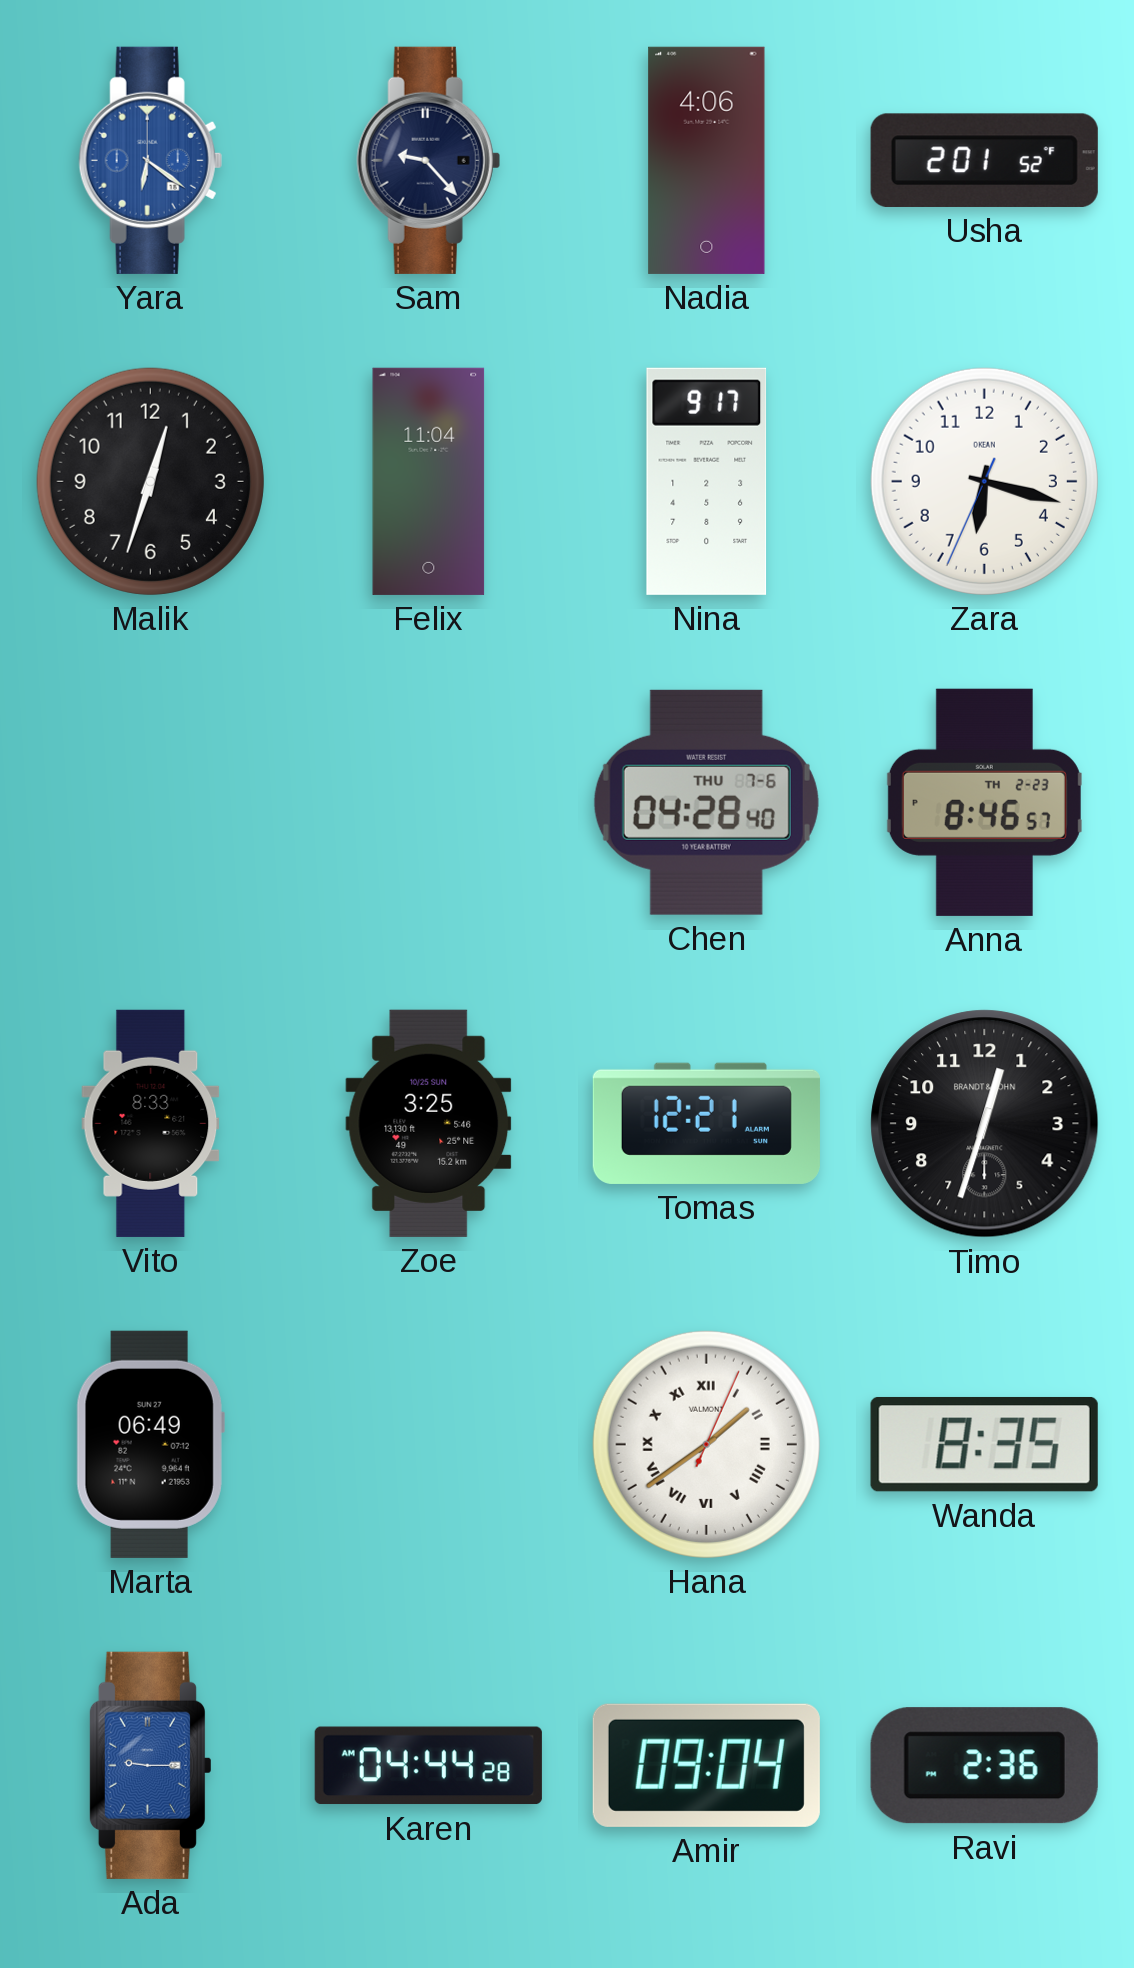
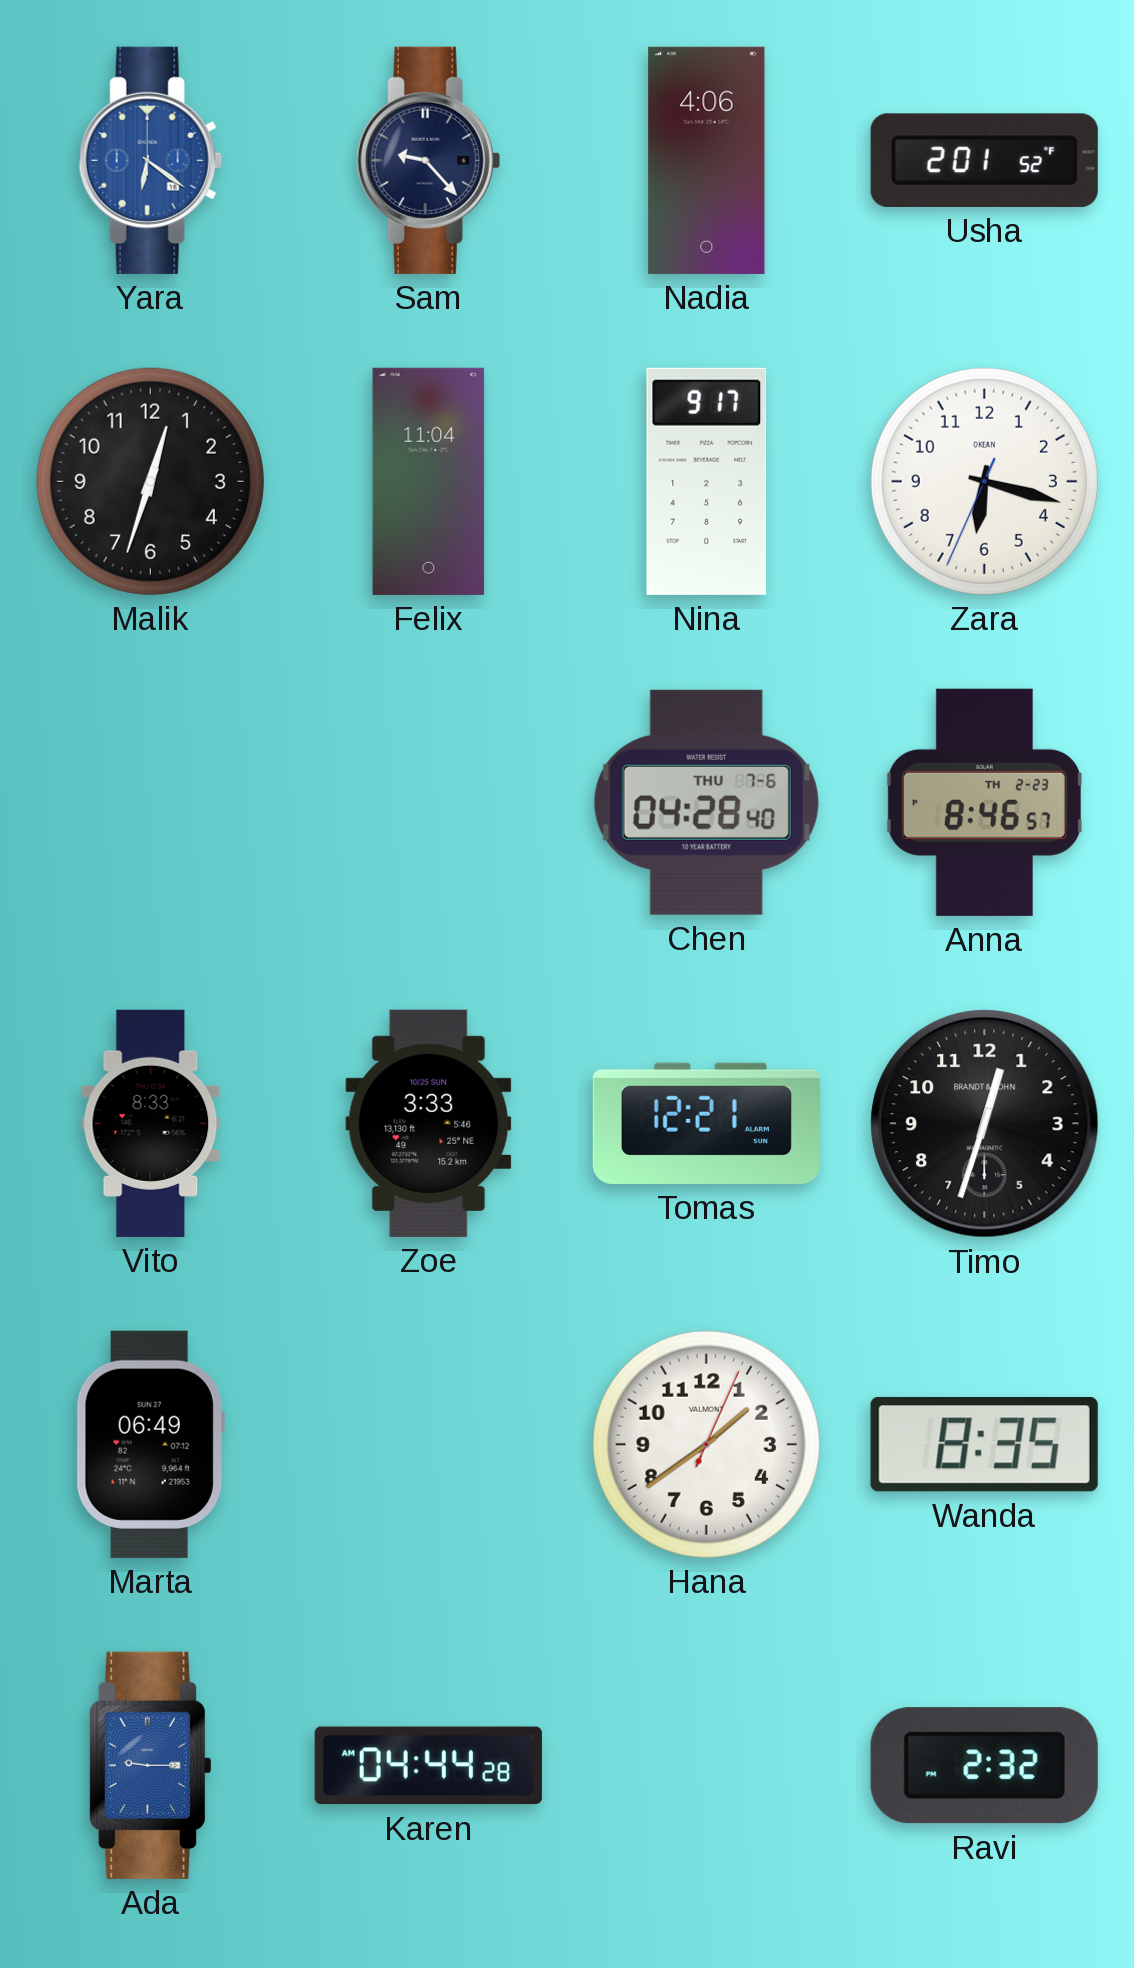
Zoe: 3:25 -> 3:33 (429, 1123)
Hana numerals: Roman -> Arabic (706, 1444)
Amir: 09:04 -> none (706, 1765)
Ravi: 2:36 -> 2:32 (984, 1766)
